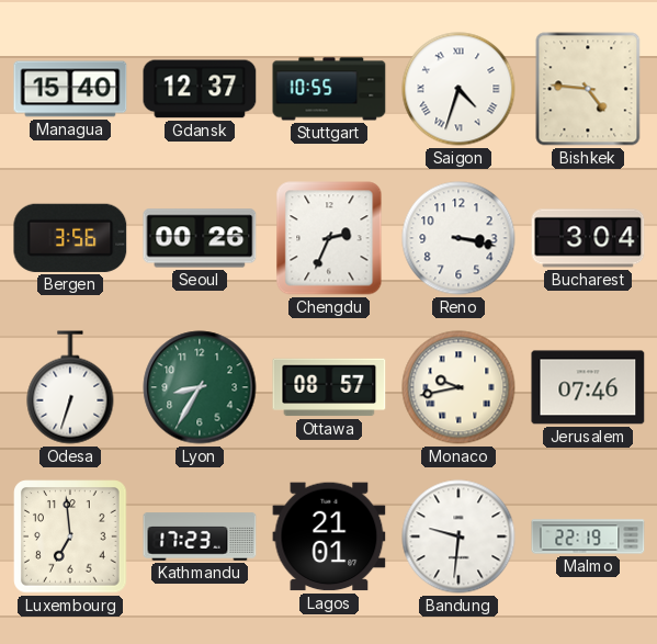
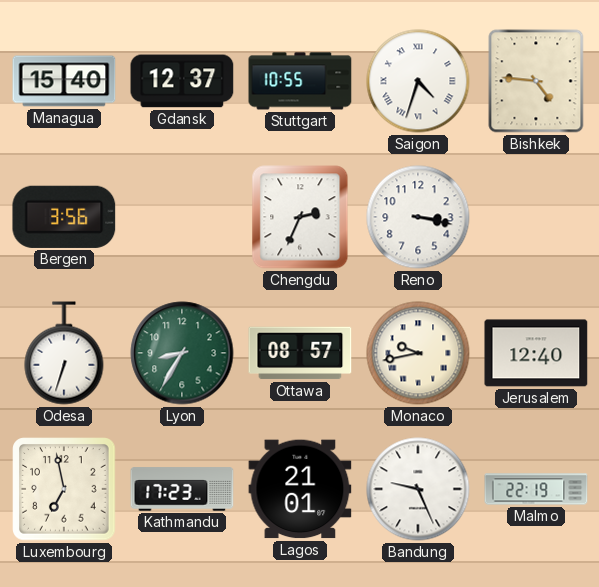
Seoul: 00:26 -> none (200, 238)
Bucharest: 3:04 -> none (588, 238)
Jerusalem: 07:46 -> 12:40 (536, 353)
Luxembourg: 6:59 -> 6:58 (64, 489)
Bandung: 9:31 -> 9:26 (418, 489)
